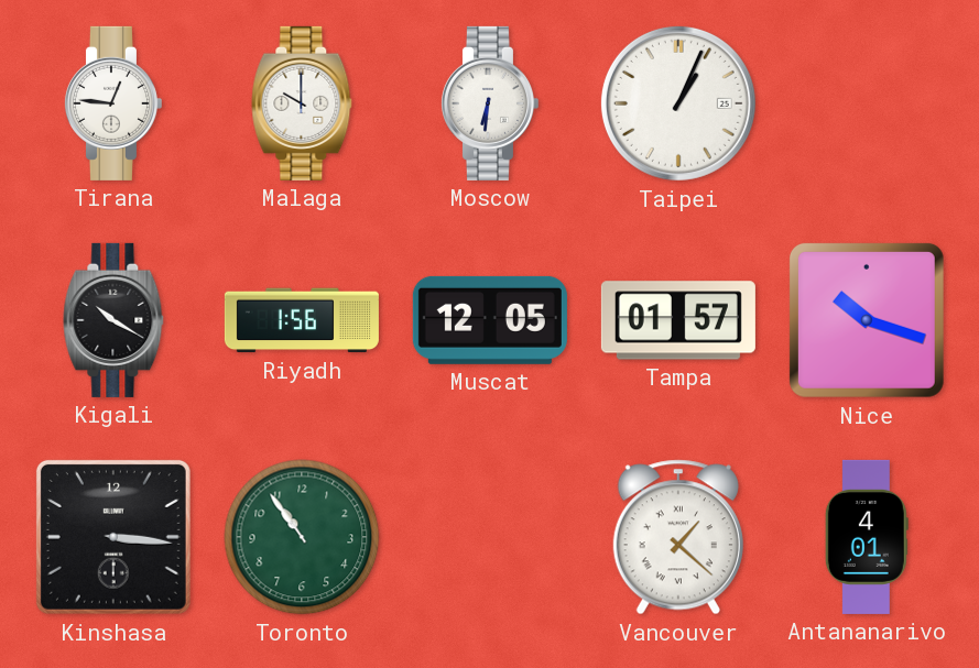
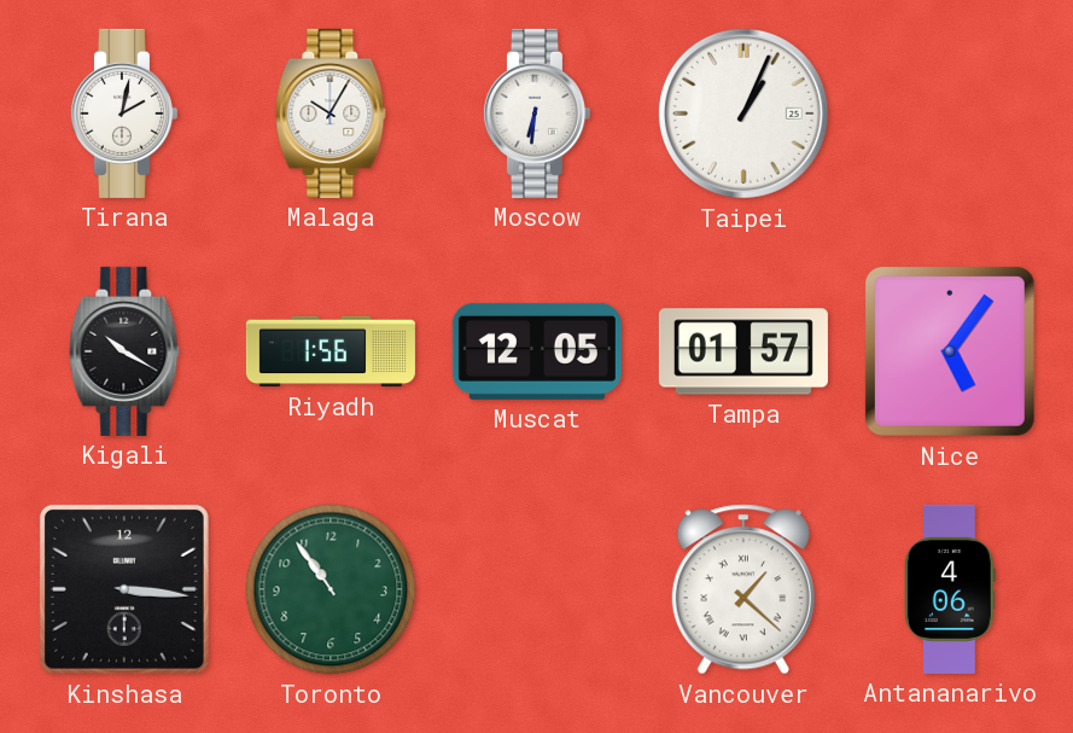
Tirana: 12:46 -> 2:02 (123, 114)
Malaga: 10:00 -> 10:05 (331, 114)
Nice: 10:18 -> 5:06 (950, 351)
Antananarivo: 4:01 -> 4:06 (950, 589)
